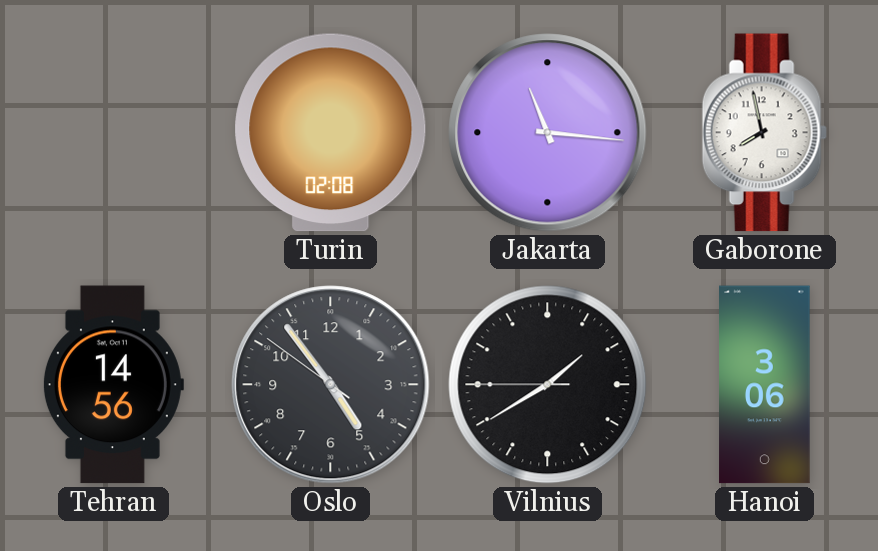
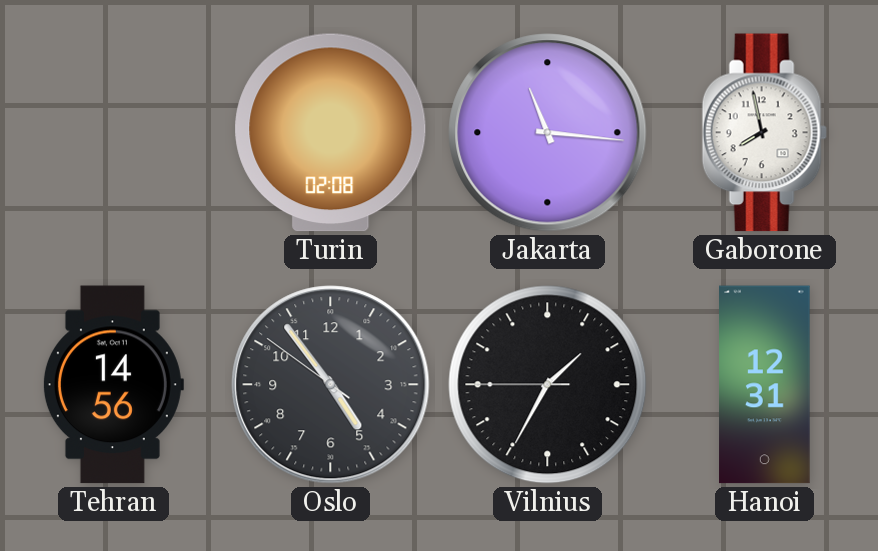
Vilnius: 1:39 -> 1:34 (548, 385)
Hanoi: 3:06 -> 12:31 (765, 385)
